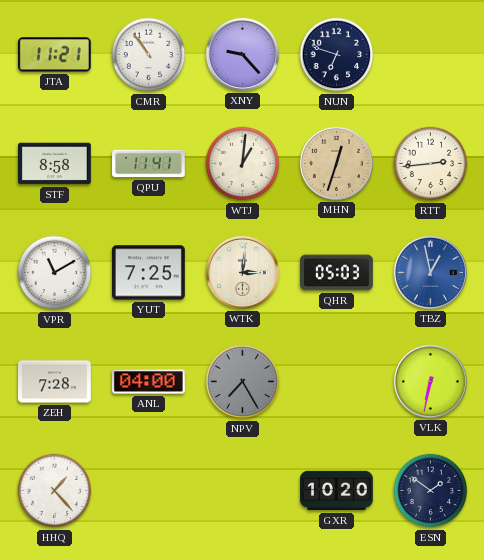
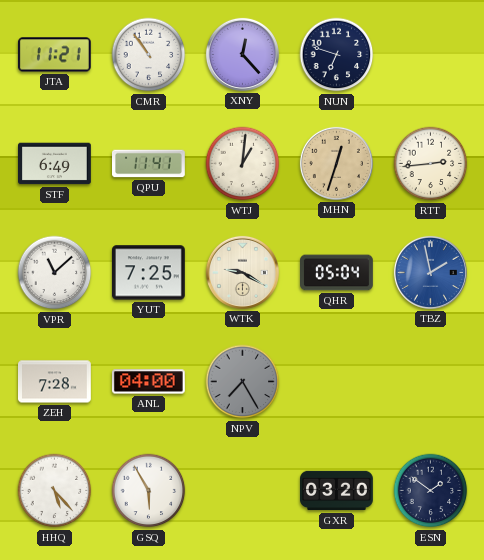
XNY: 9:23 -> 12:23 (242, 54)
STF: 8:58 -> 6:49 (55, 164)
VPR: 11:10 -> 11:08 (55, 273)
WTK: 3:01 -> 9:20 (242, 272)
QHR: 05:03 -> 05:04 (337, 273)
TBZ: 12:58 -> 1:58 (430, 272)
VLK: 6:32 -> none (430, 381)
HHQ: 1:23 -> 5:23 (55, 491)
GSQ: none -> 5:55 (149, 491)
GXR: 10:20 -> 03:20 (337, 491)
